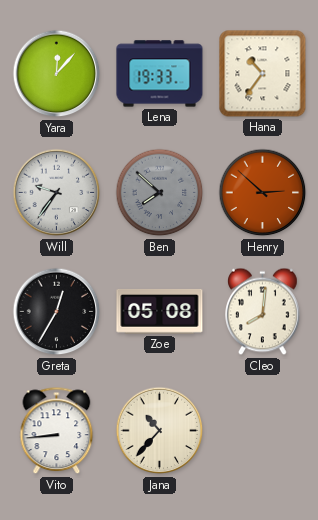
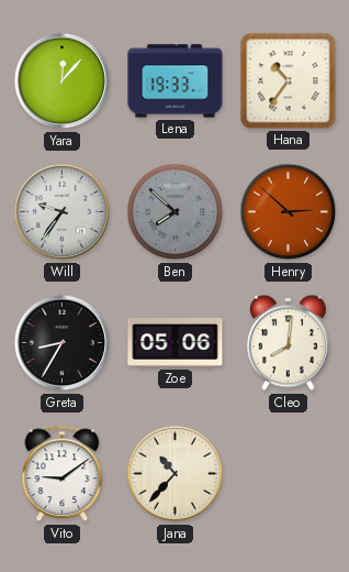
Greta: 12:35 -> 8:35 (63, 343)
Zoe: 05:08 -> 05:06 (176, 342)
Vito: 8:44 -> 9:09 (63, 474)
